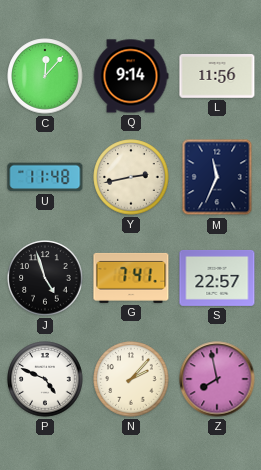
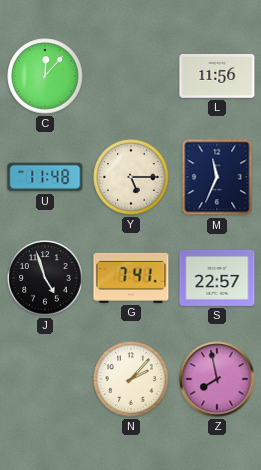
Q: 9:14 -> none (131, 76)
Y: 2:43 -> 5:15 (131, 177)
P: 4:49 -> none (45, 379)
